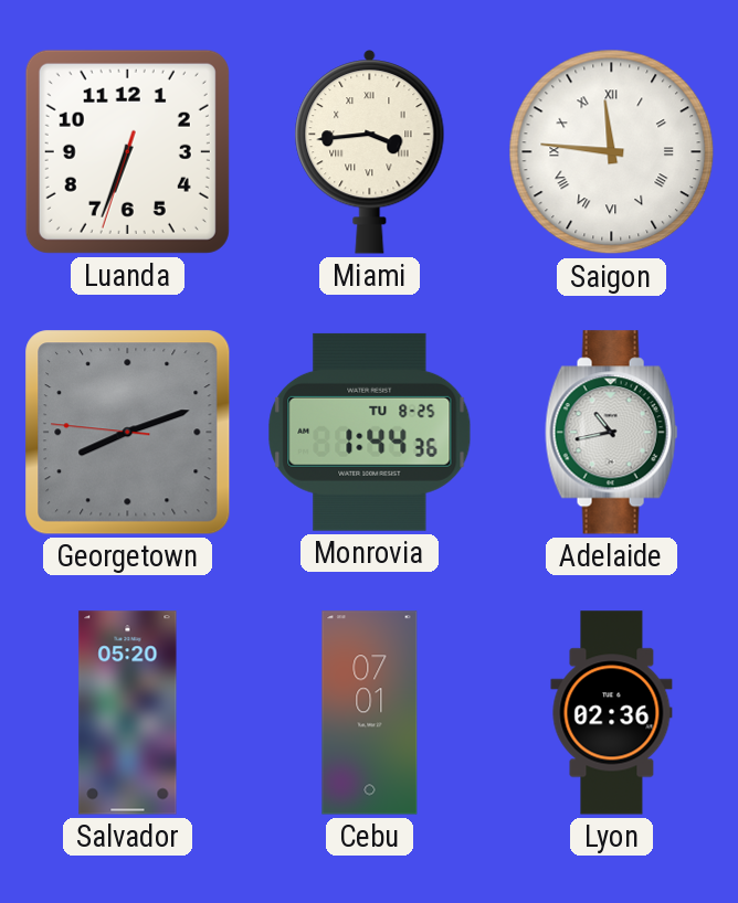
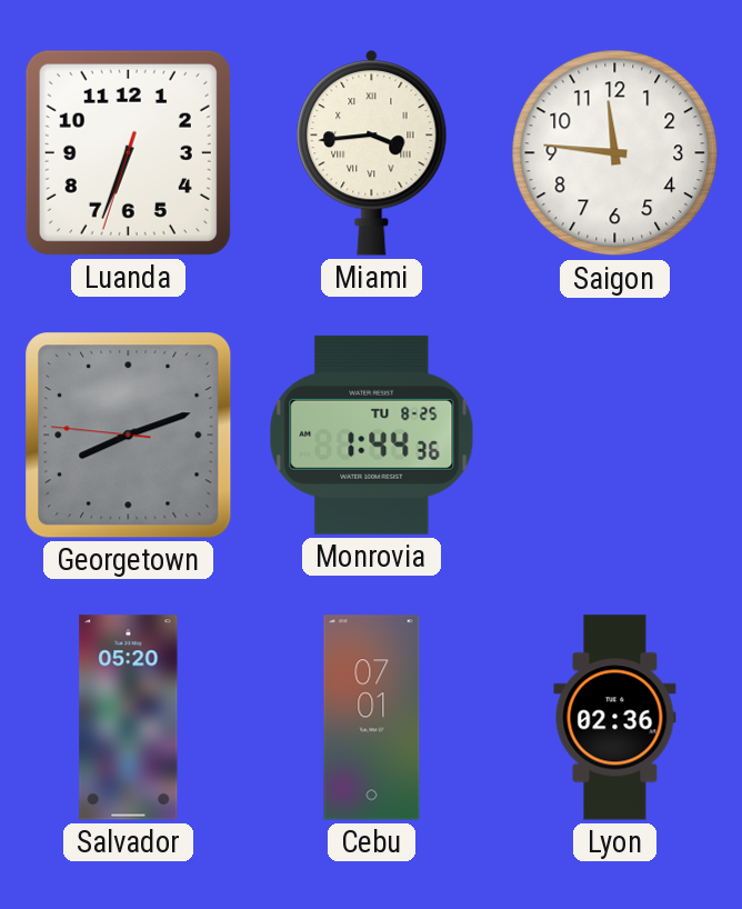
Saigon numerals: Roman -> Arabic (615, 153)
Adelaide: 10:43 -> none (612, 433)
